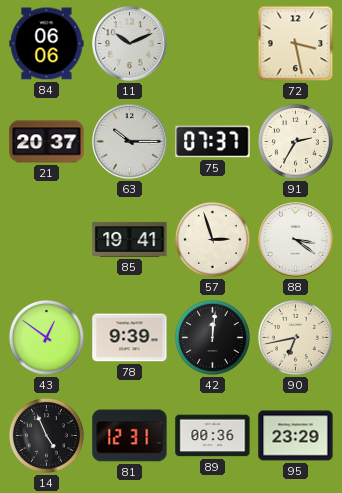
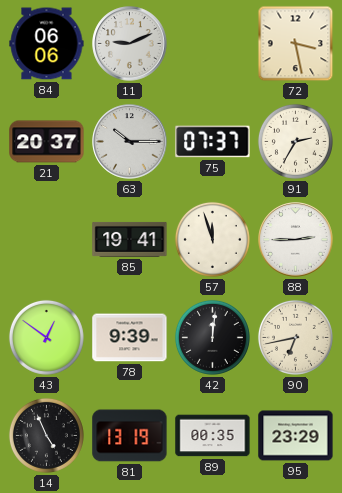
11: 10:11 -> 9:11 (130, 44)
57: 2:57 -> 11:57 (212, 239)
88: 3:21 -> 2:45 (296, 240)
81: 12:31 -> 13:19 (130, 436)
89: 00:36 -> 00:35 (213, 436)
